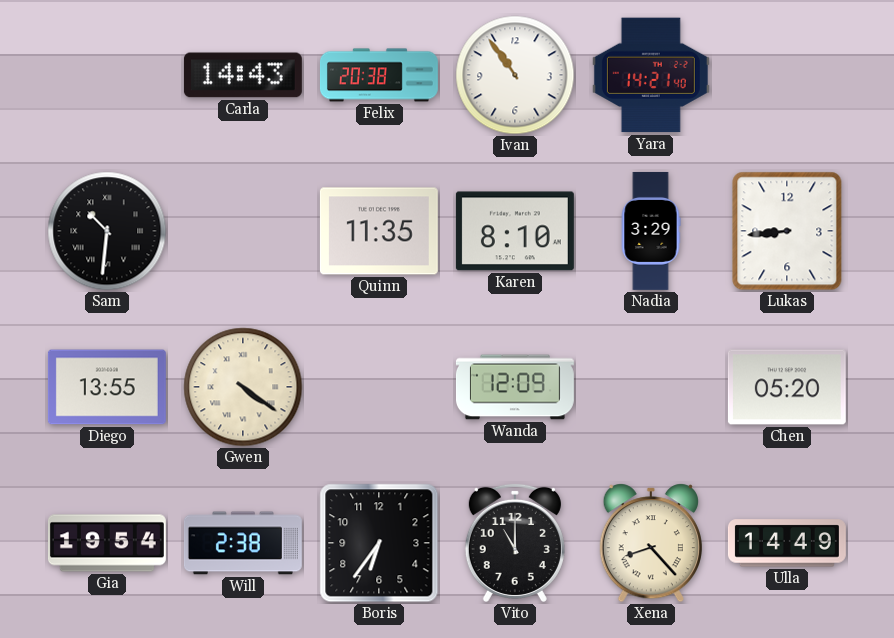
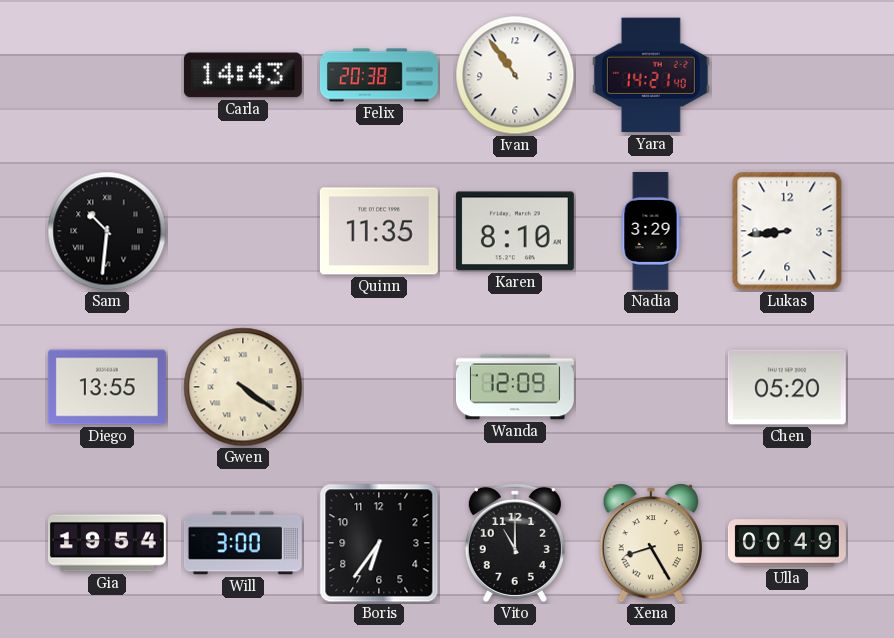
Will: 2:38 -> 3:00 (243, 543)
Xena: 8:23 -> 8:25 (651, 543)
Ulla: 14:49 -> 00:49 (787, 543)
